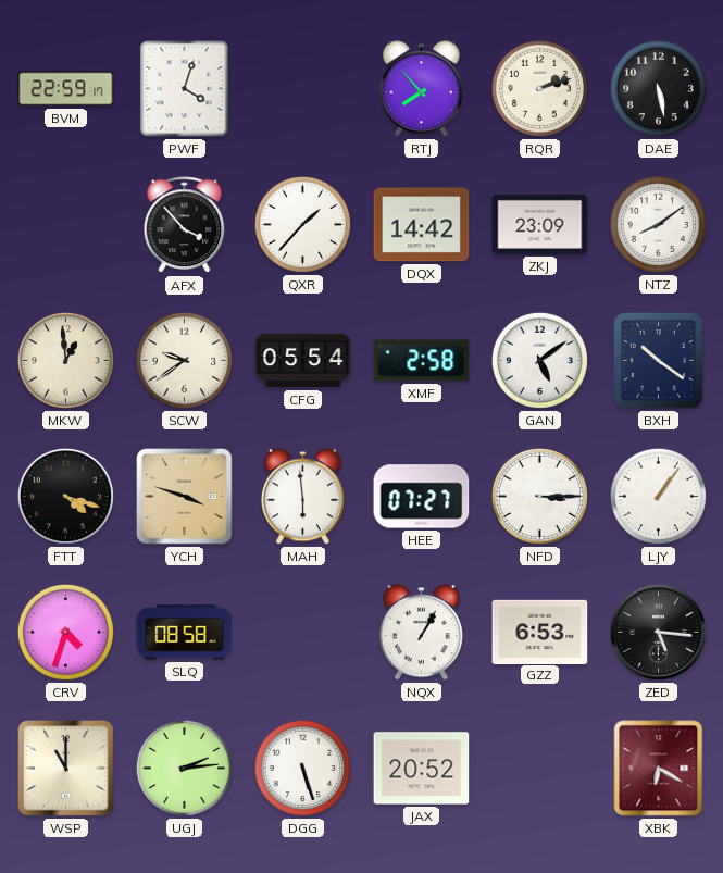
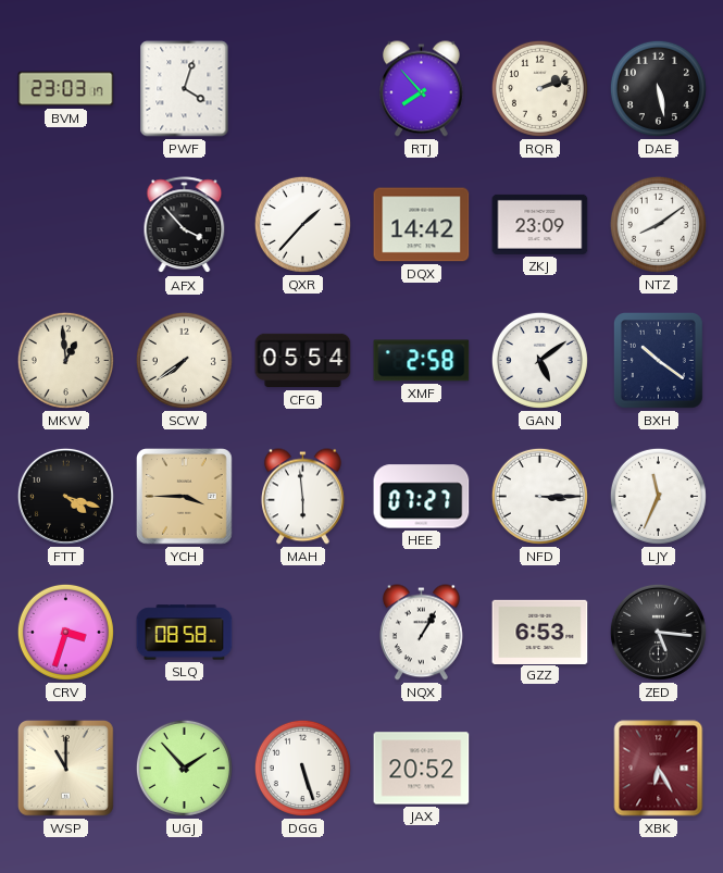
BVM: 22:59 -> 23:03 (66, 89)
SCW: 9:39 -> 7:39 (184, 360)
YCH: 3:48 -> 3:45 (185, 497)
LJY: 1:06 -> 11:34 (658, 496)
CRV: 4:33 -> 3:33 (65, 632)
UGJ: 2:14 -> 1:53 (184, 768)
XBK: 6:20 -> 6:25 (659, 769)
